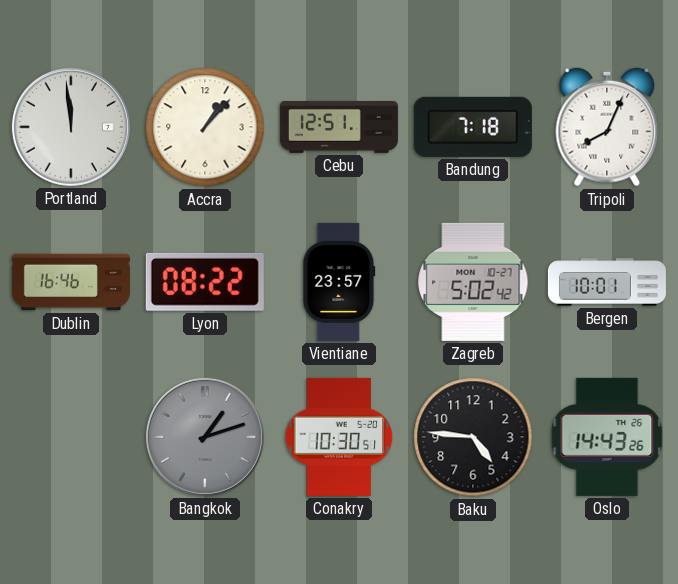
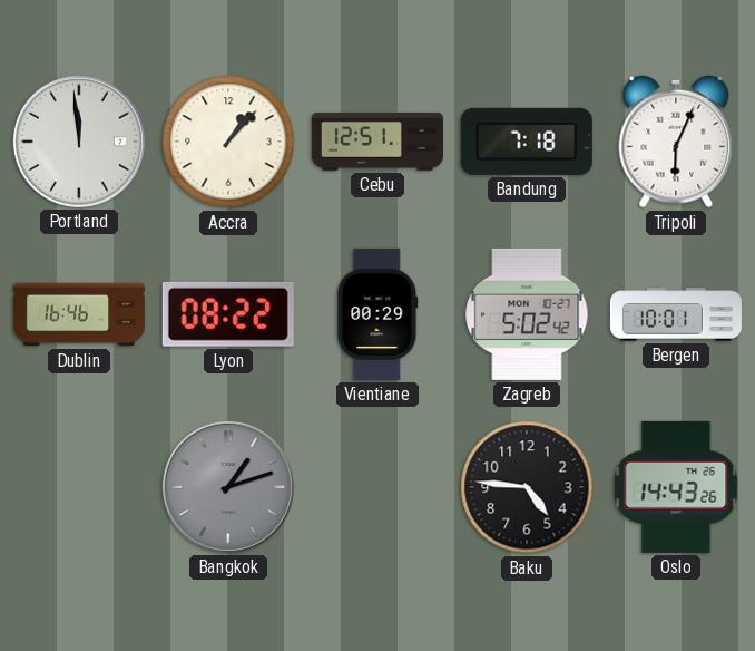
Tripoli: 8:04 -> 6:04 (676, 142)
Vientiane: 23:57 -> 00:29 (377, 314)
Conakry: 10:30 -> none (339, 437)
